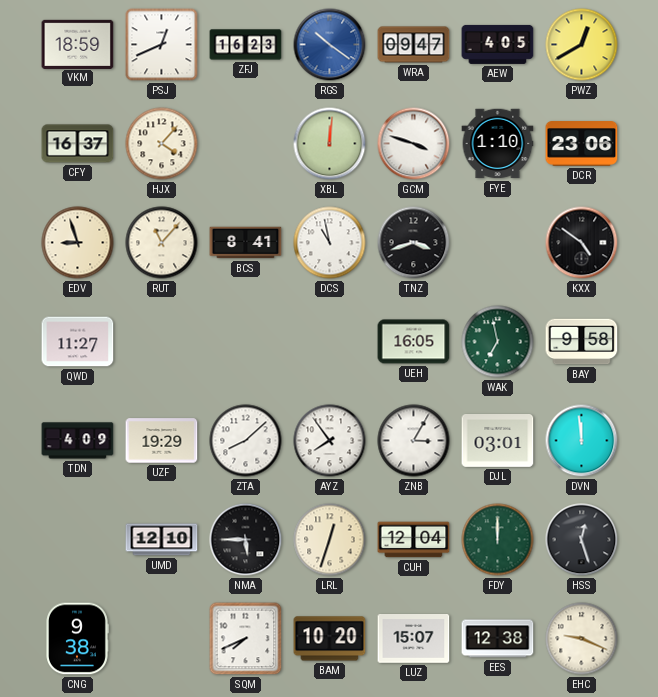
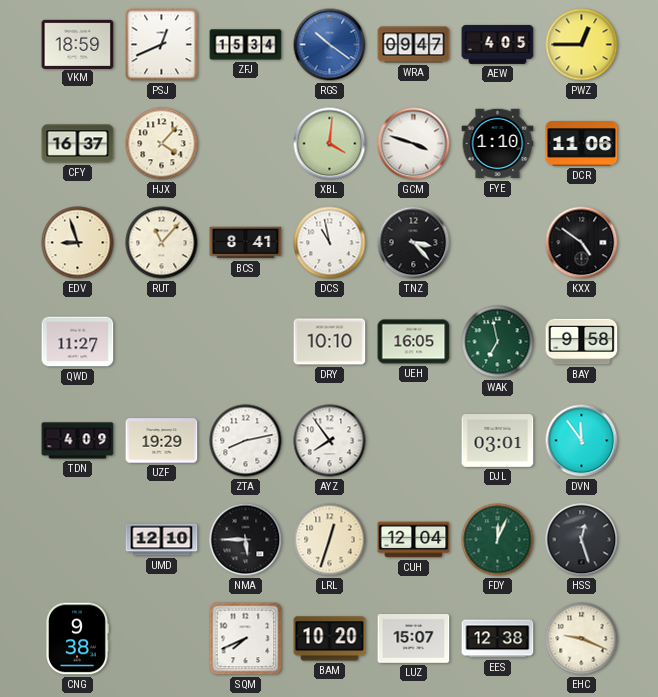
ZFJ: 16:23 -> 15:34 (246, 45)
PWZ: 12:40 -> 12:45 (582, 45)
XBL: 12:01 -> 4:01 (330, 144)
DCR: 23:06 -> 11:06 (582, 144)
TNZ: 3:42 -> 3:23 (414, 243)
DRY: none -> 10:10 (330, 342)
ZTA: 8:08 -> 8:13 (246, 441)
ZNB: 3:05 -> none (414, 441)
DVN: 11:59 -> 11:54 (582, 441)
FDY: 12:00 -> 12:04 (498, 540)
